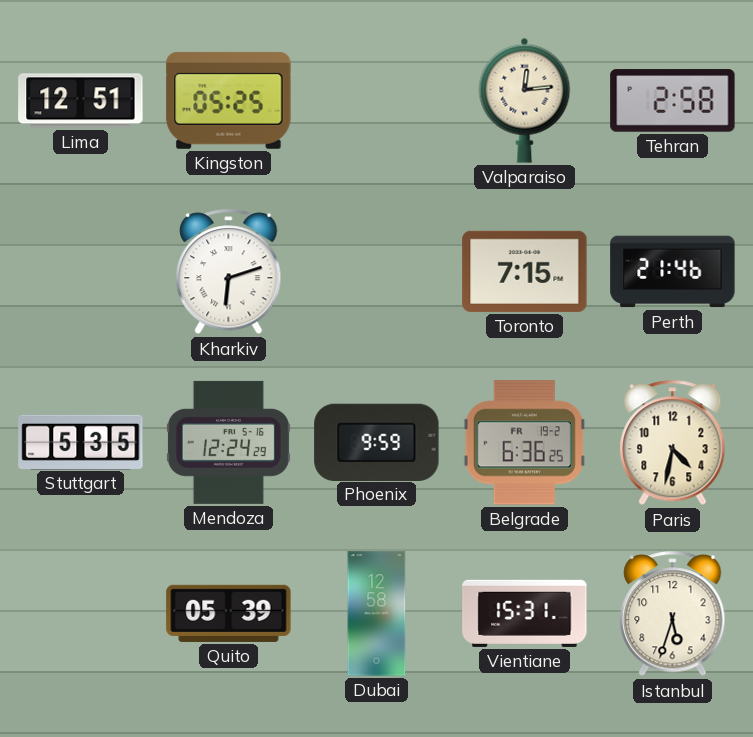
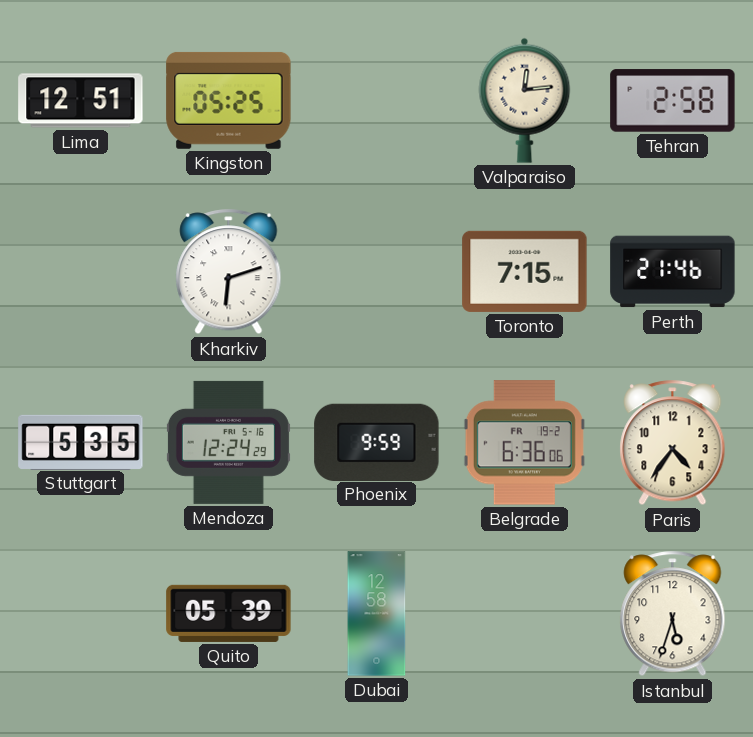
Belgrade: 6:36:25 -> 6:36:06 (524, 443)
Paris: 4:32 -> 4:36 (673, 443)
Vientiane: 15:31 -> none (525, 613)
